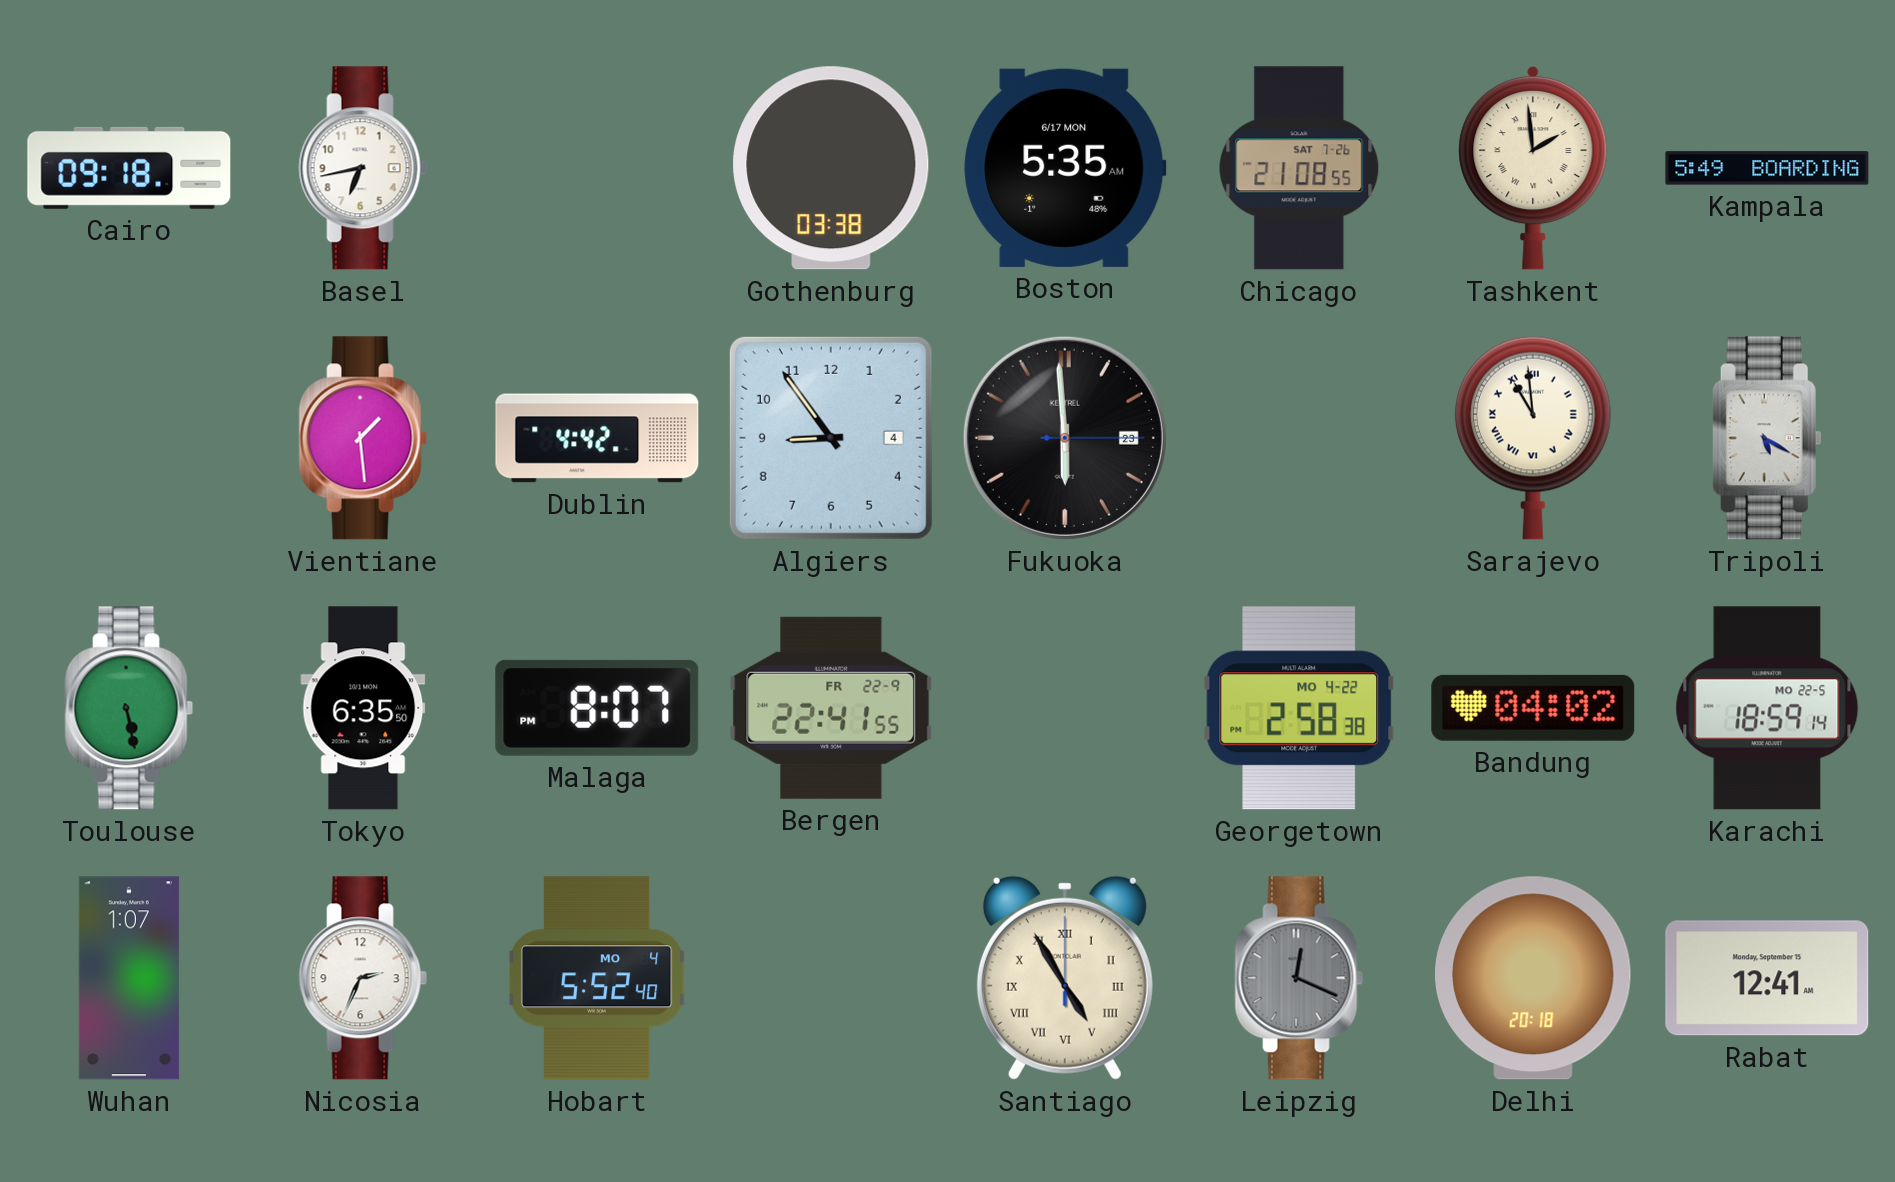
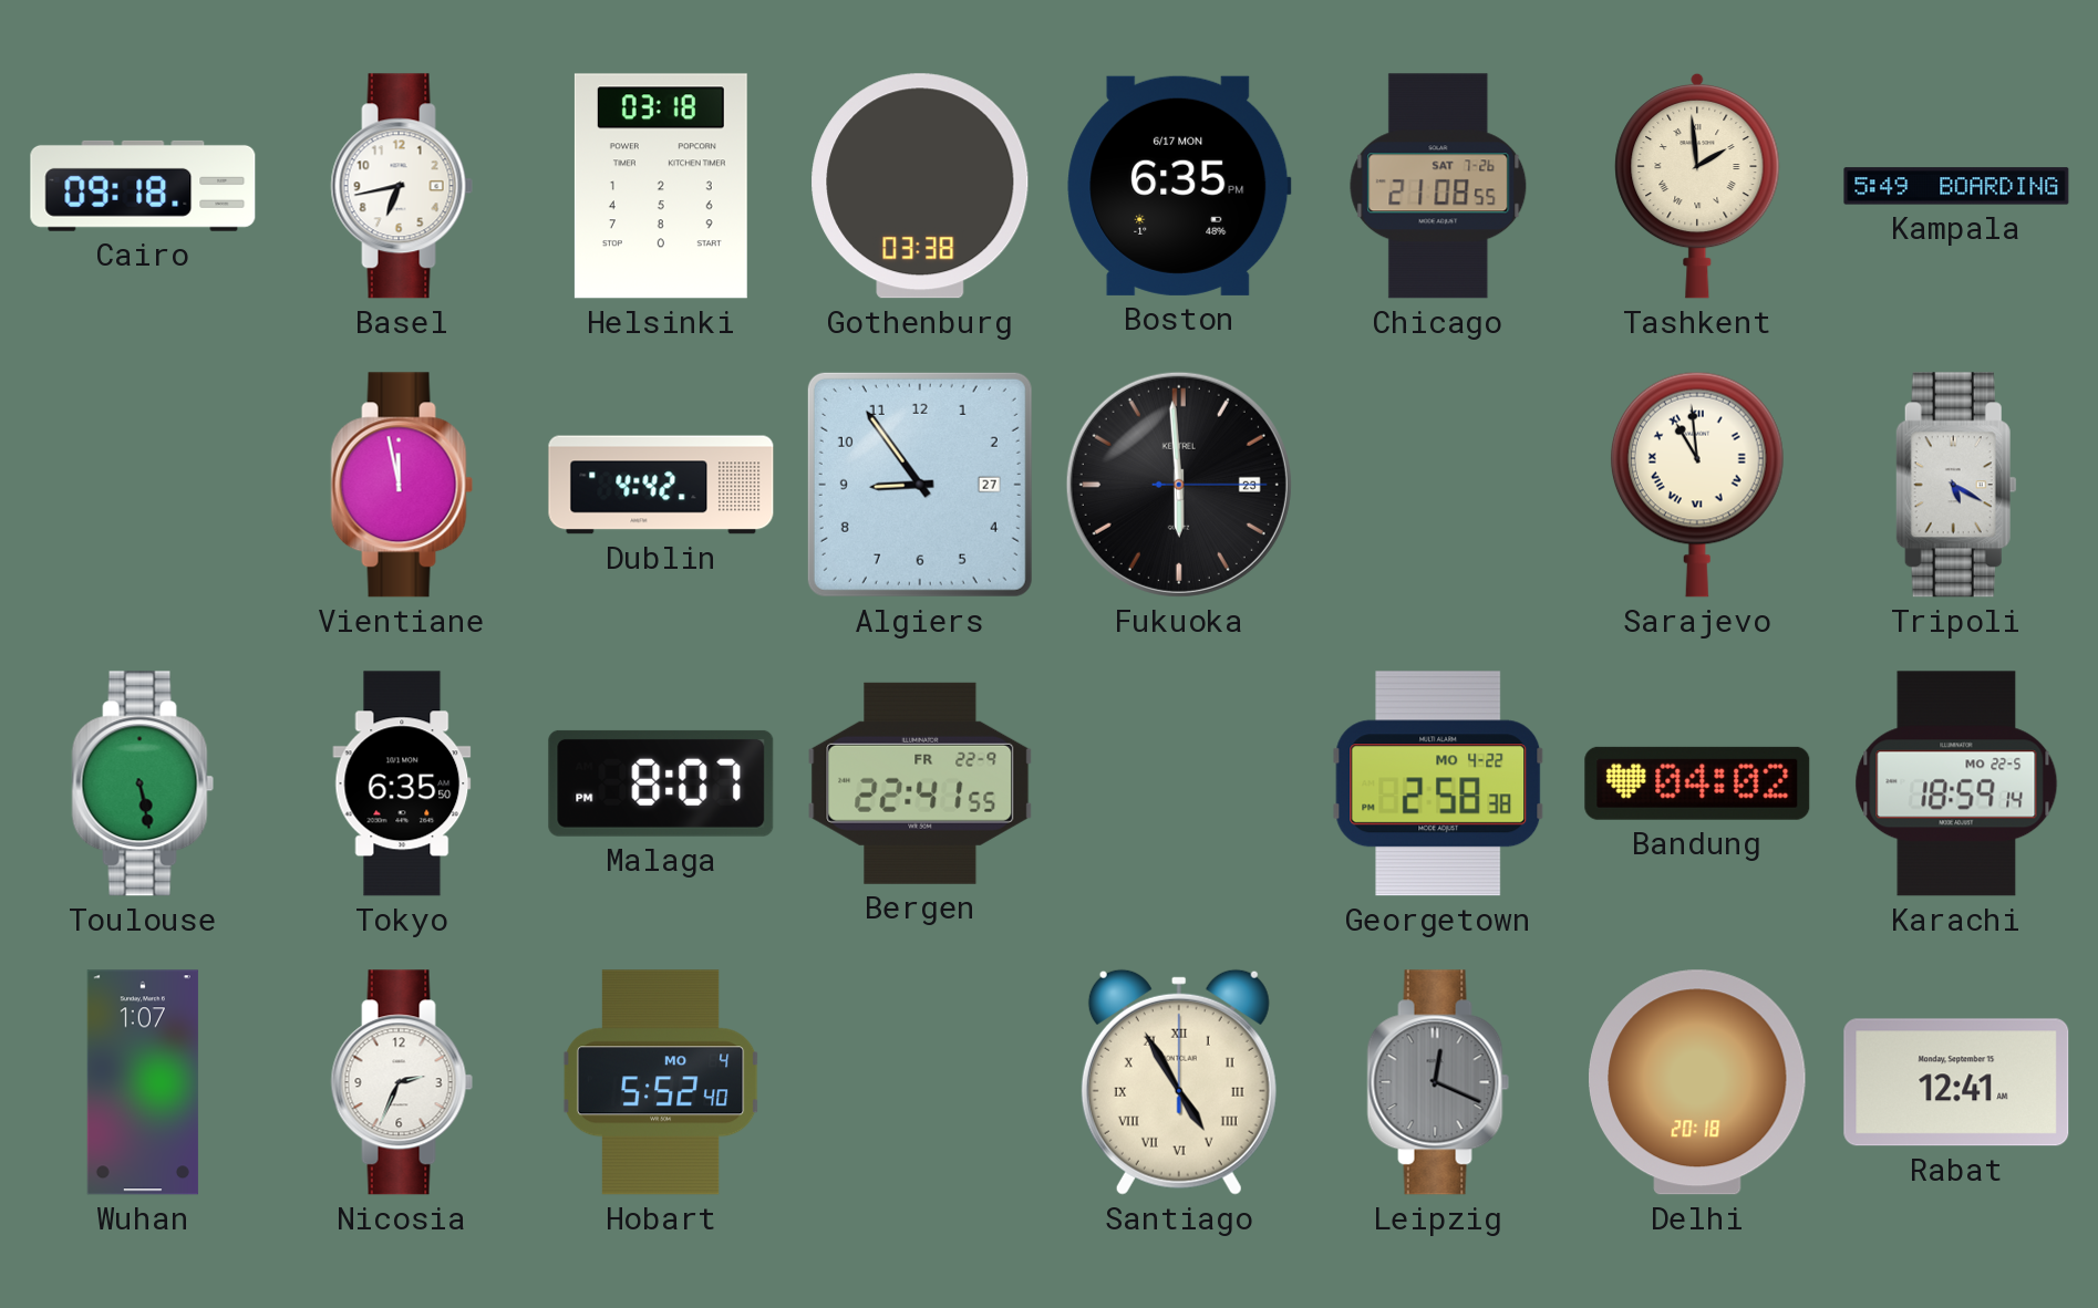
Helsinki: none -> 03:18 (661, 186)
Boston: 5:35 -> 6:35 (1179, 186)
Vientiane: 1:29 -> 11:58 (402, 485)
Algiers date: 4 -> 27 (920, 485)
